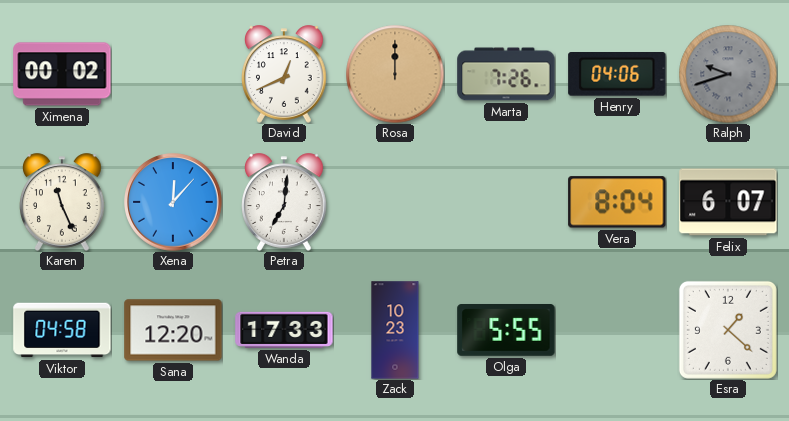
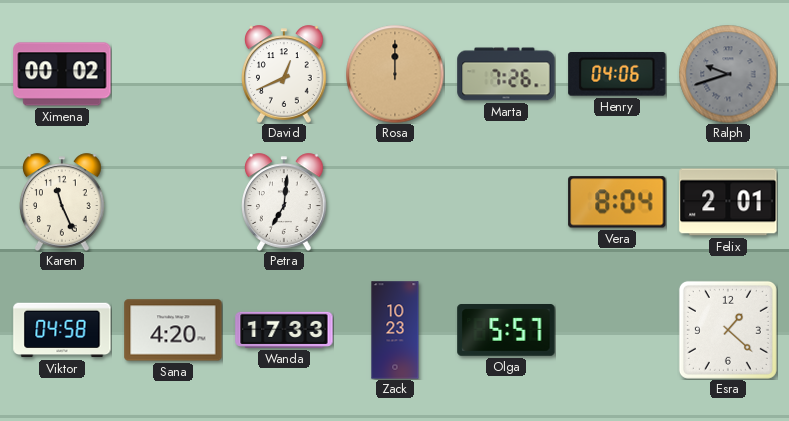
Xena: 12:07 -> none (173, 202)
Felix: 6:07 -> 2:01 (728, 202)
Sana: 12:20 -> 4:20 (173, 330)
Olga: 5:55 -> 5:57 (506, 331)
